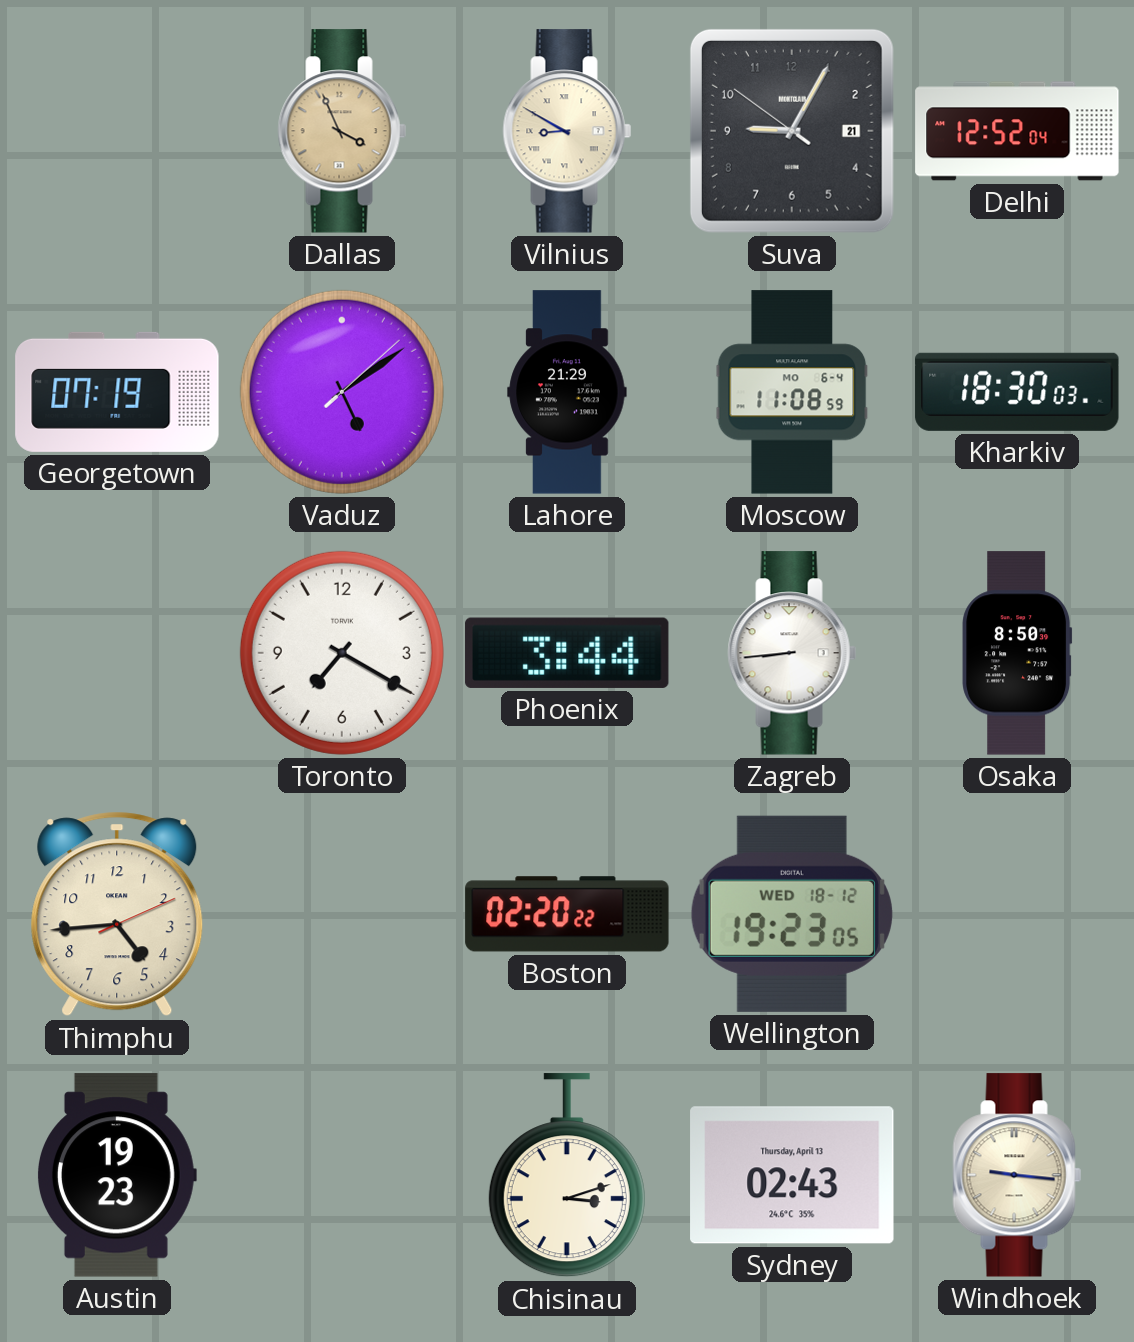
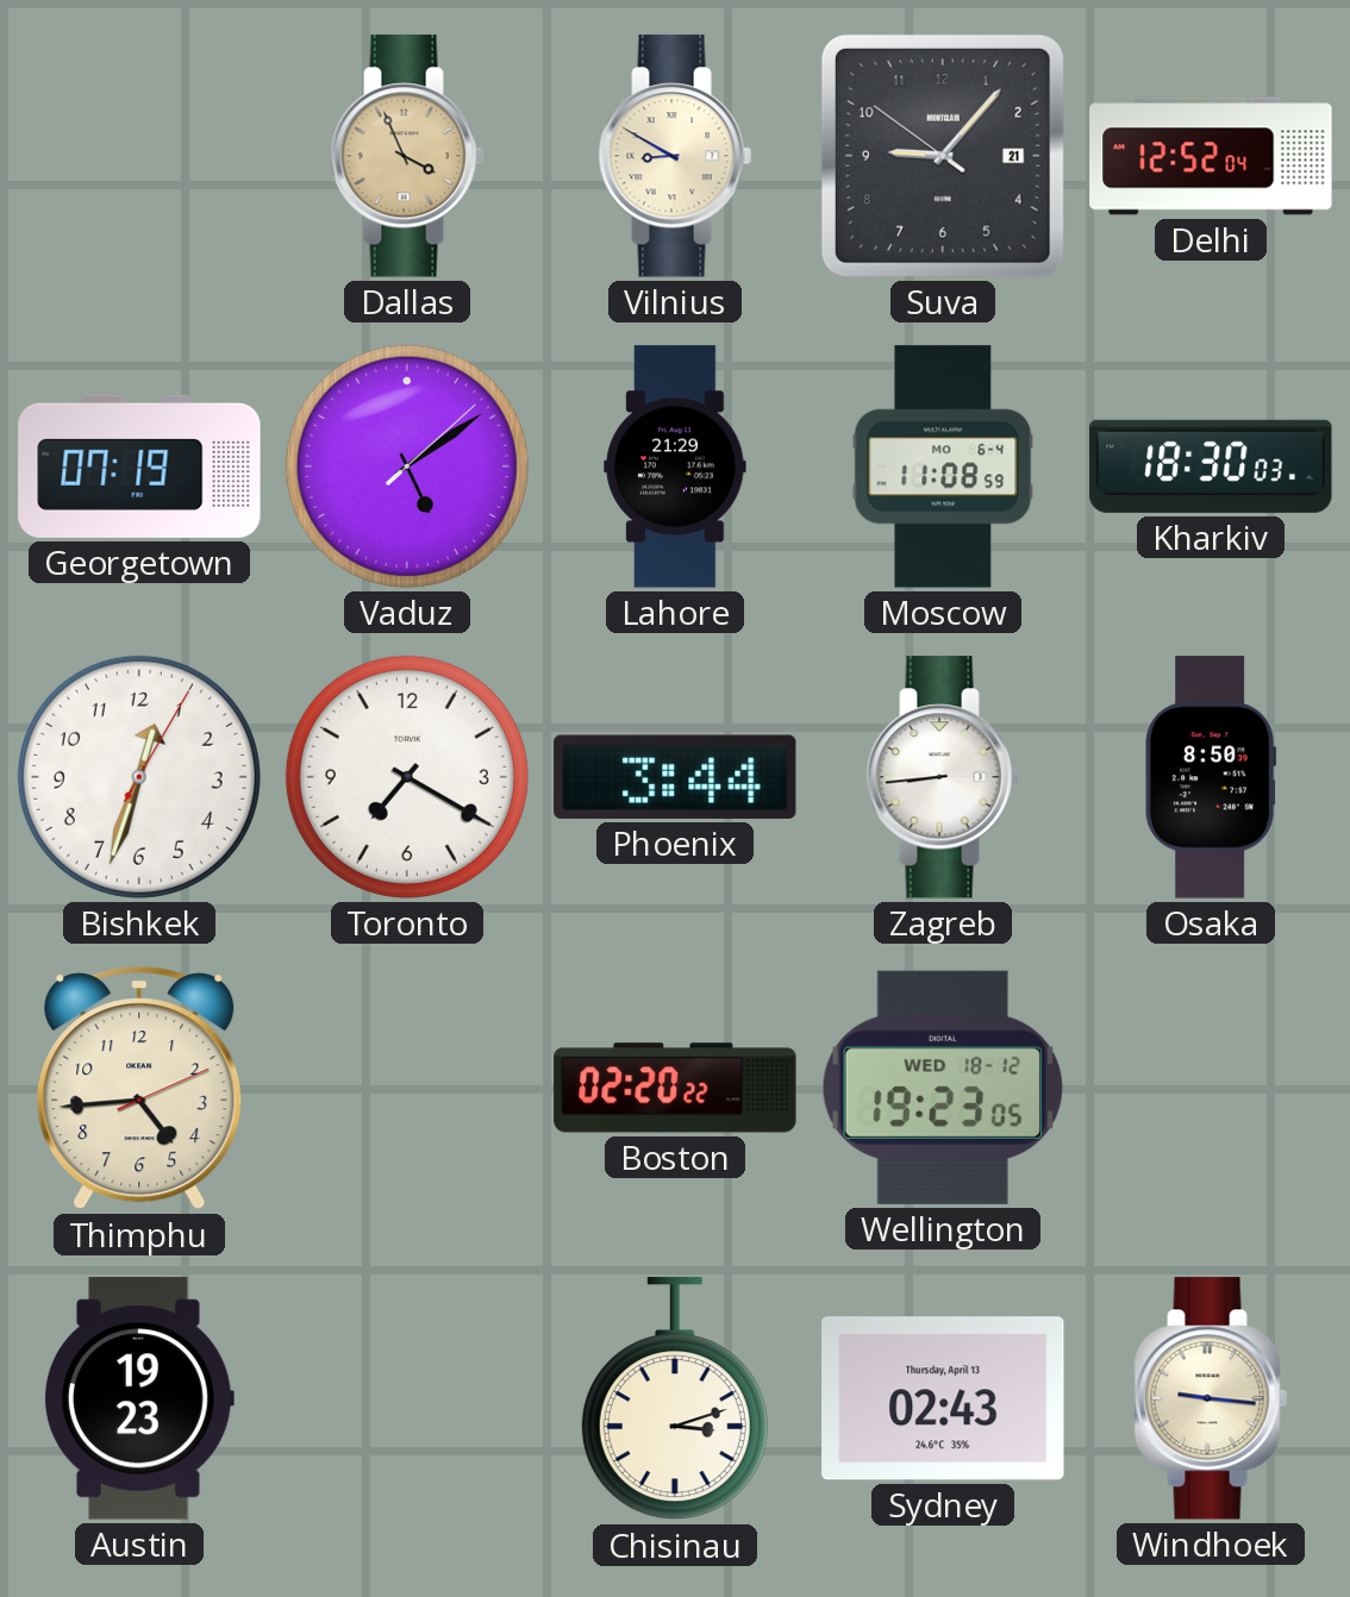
Suva: 9:04 -> 9:06 (943, 156)
Bishkek: none -> 12:33 (139, 777)
